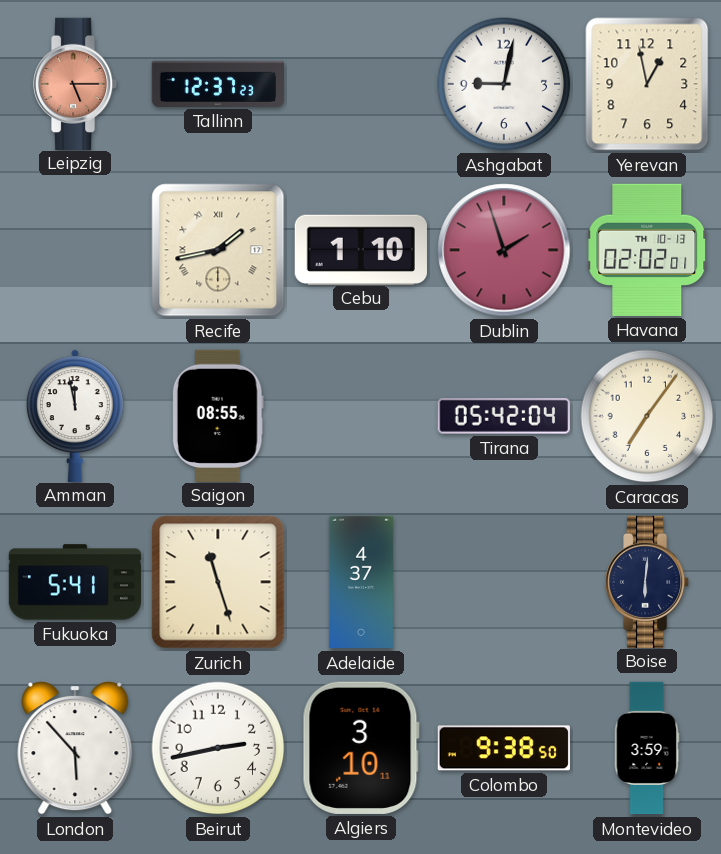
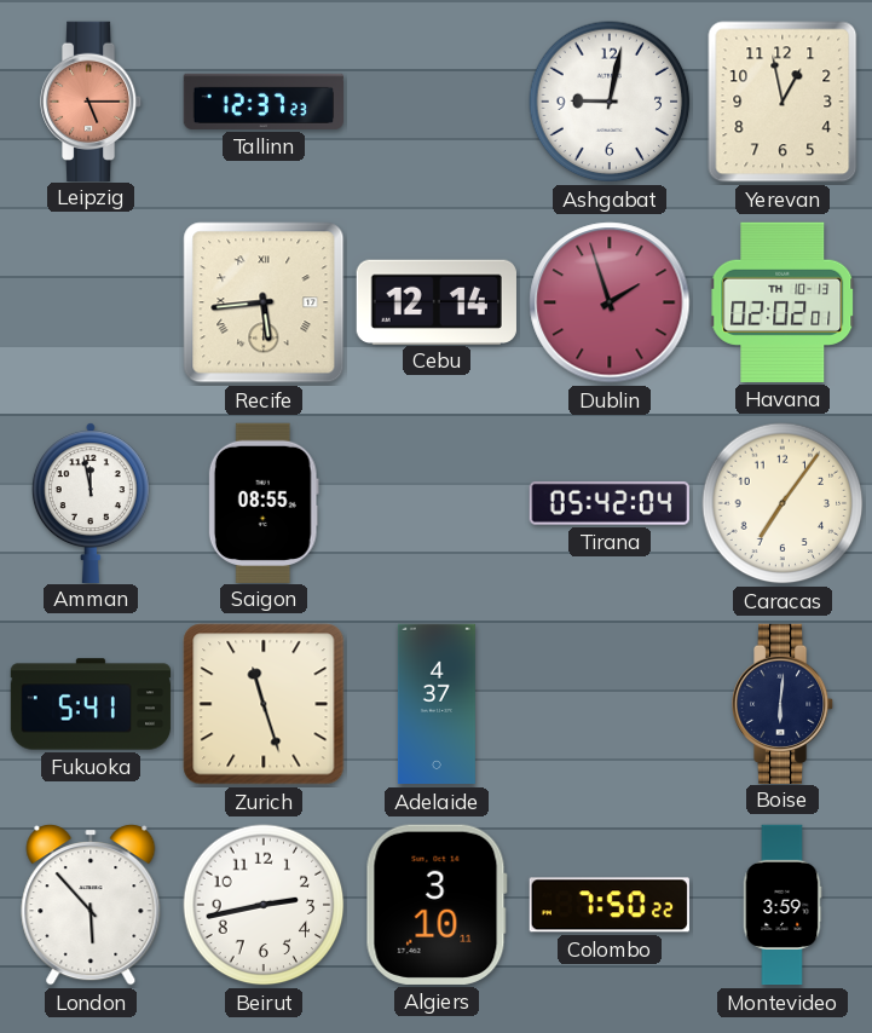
Recife: 1:43 -> 5:44 (264, 302)
Cebu: 1:10 -> 12:14 (437, 301)
Colombo: 9:38 -> 7:50 (610, 905)
